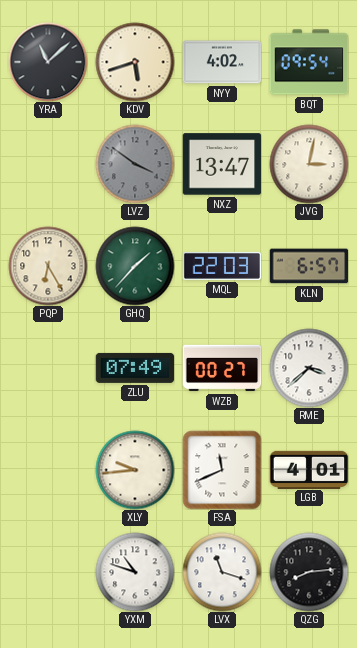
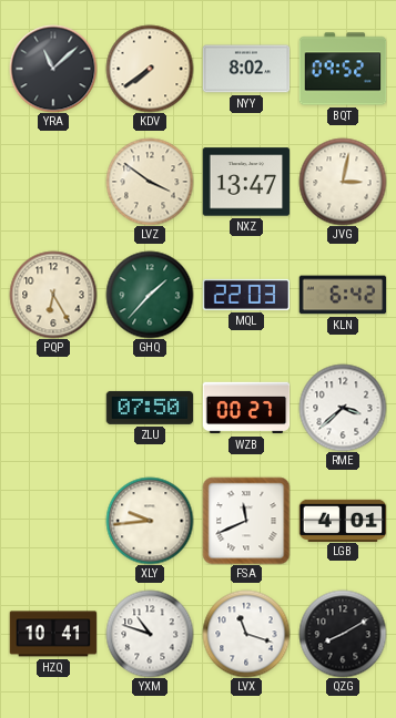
KDV: 5:42 -> 7:39 (150, 69)
NYY: 4:02 -> 8:02 (246, 69)
BQT: 09:54 -> 09:52 (343, 69)
LVZ dial: grey -> cream (150, 182)
KLN: 6:57 -> 6:42 (343, 295)
ZLU: 07:49 -> 07:50 (150, 408)
HZQ: none -> 10:41 (53, 634)
QZG: 8:14 -> 8:10 (343, 634)
